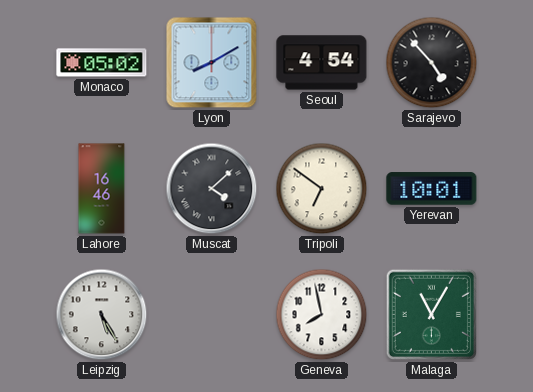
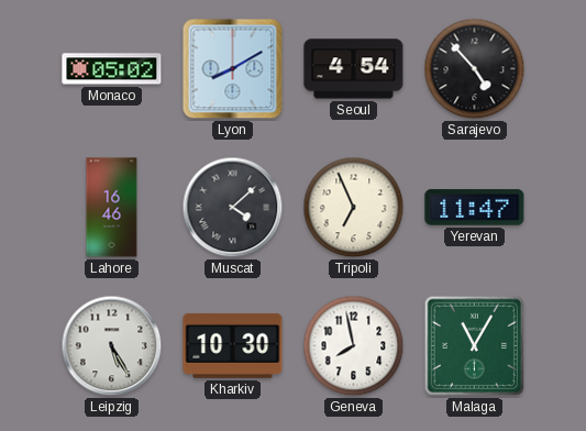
Tripoli: 6:51 -> 6:56 (354, 208)
Yerevan: 10:01 -> 11:47 (475, 208)
Kharkiv: none -> 10:30 (233, 345)
